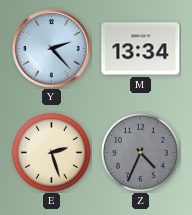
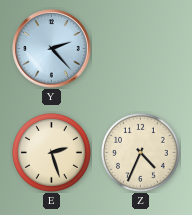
M: 13:34 -> none (141, 49)
Z dial: grey -> cream (140, 152)
